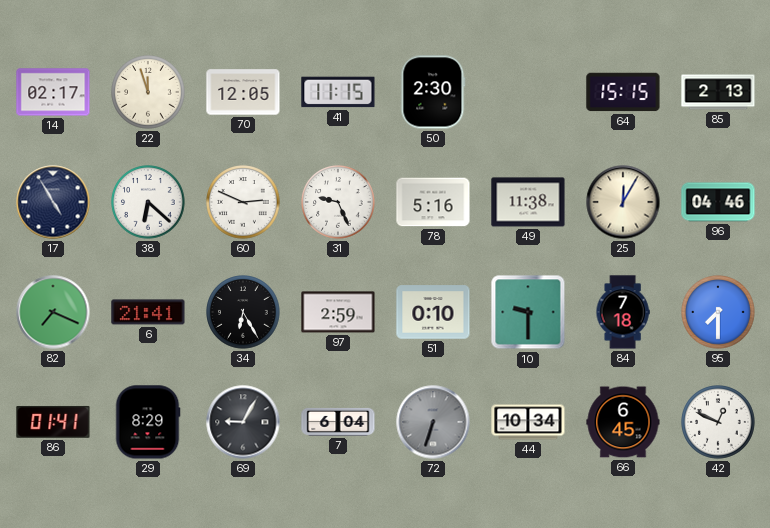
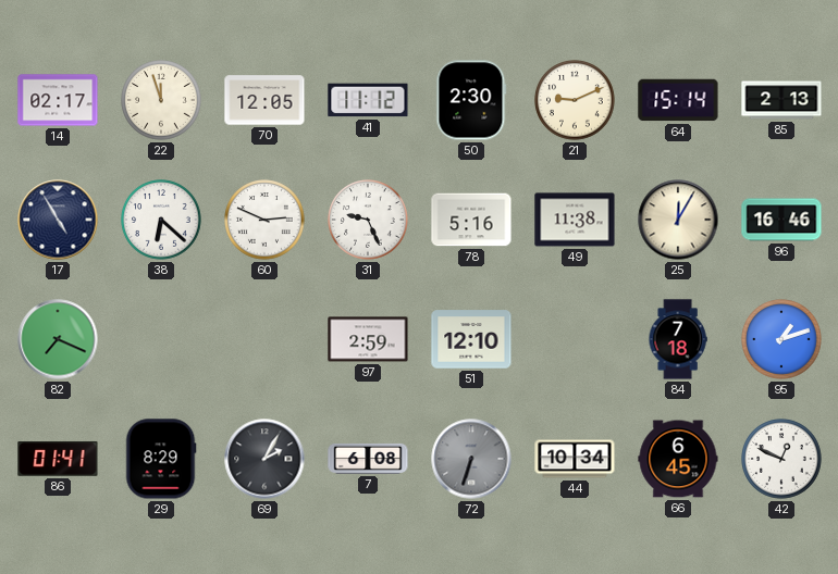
41: 11:15 -> 11:12 (368, 100)
21: none -> 9:11 (575, 100)
64: 15:15 -> 15:14 (678, 100)
96: 04:46 -> 16:46 (781, 220)
6: 21:41 -> none (148, 312)
34: 6:25 -> none (243, 312)
51: 0:10 -> 12:10 (471, 339)
10: 9:30 -> none (528, 312)
95: 7:30 -> 1:12 (781, 339)
69: 9:05 -> 2:05 (264, 459)
7: 6:04 -> 6:08 (368, 459)
